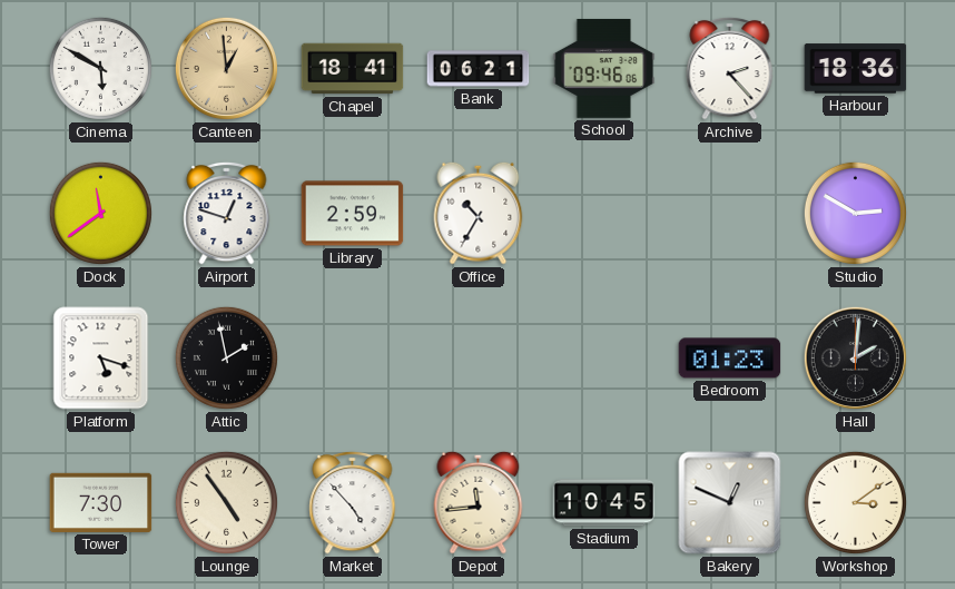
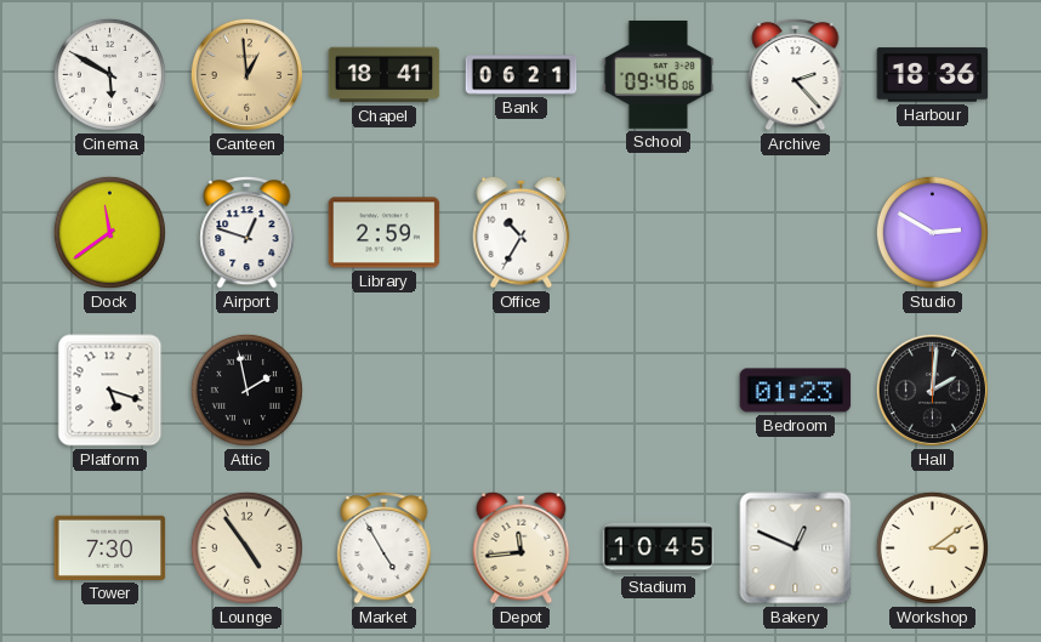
Market: 4:53 -> 4:55 (385, 547)
